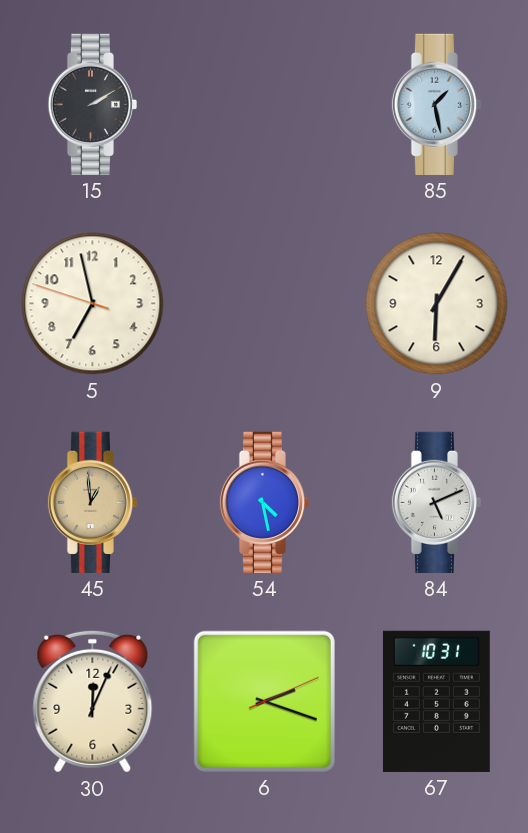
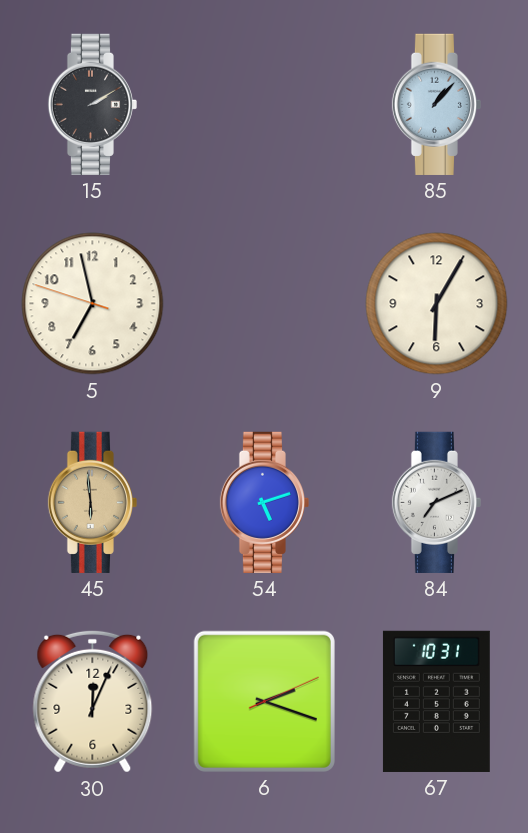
85: 1:28 -> 1:07 (436, 104)
45: 12:59 -> 5:59 (92, 502)
54: 4:28 -> 5:12 (264, 502)
84: 5:11 -> 7:11 (436, 502)
